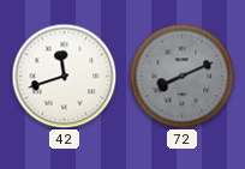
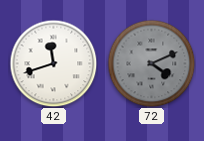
72: 8:11 -> 4:11 (151, 63)
